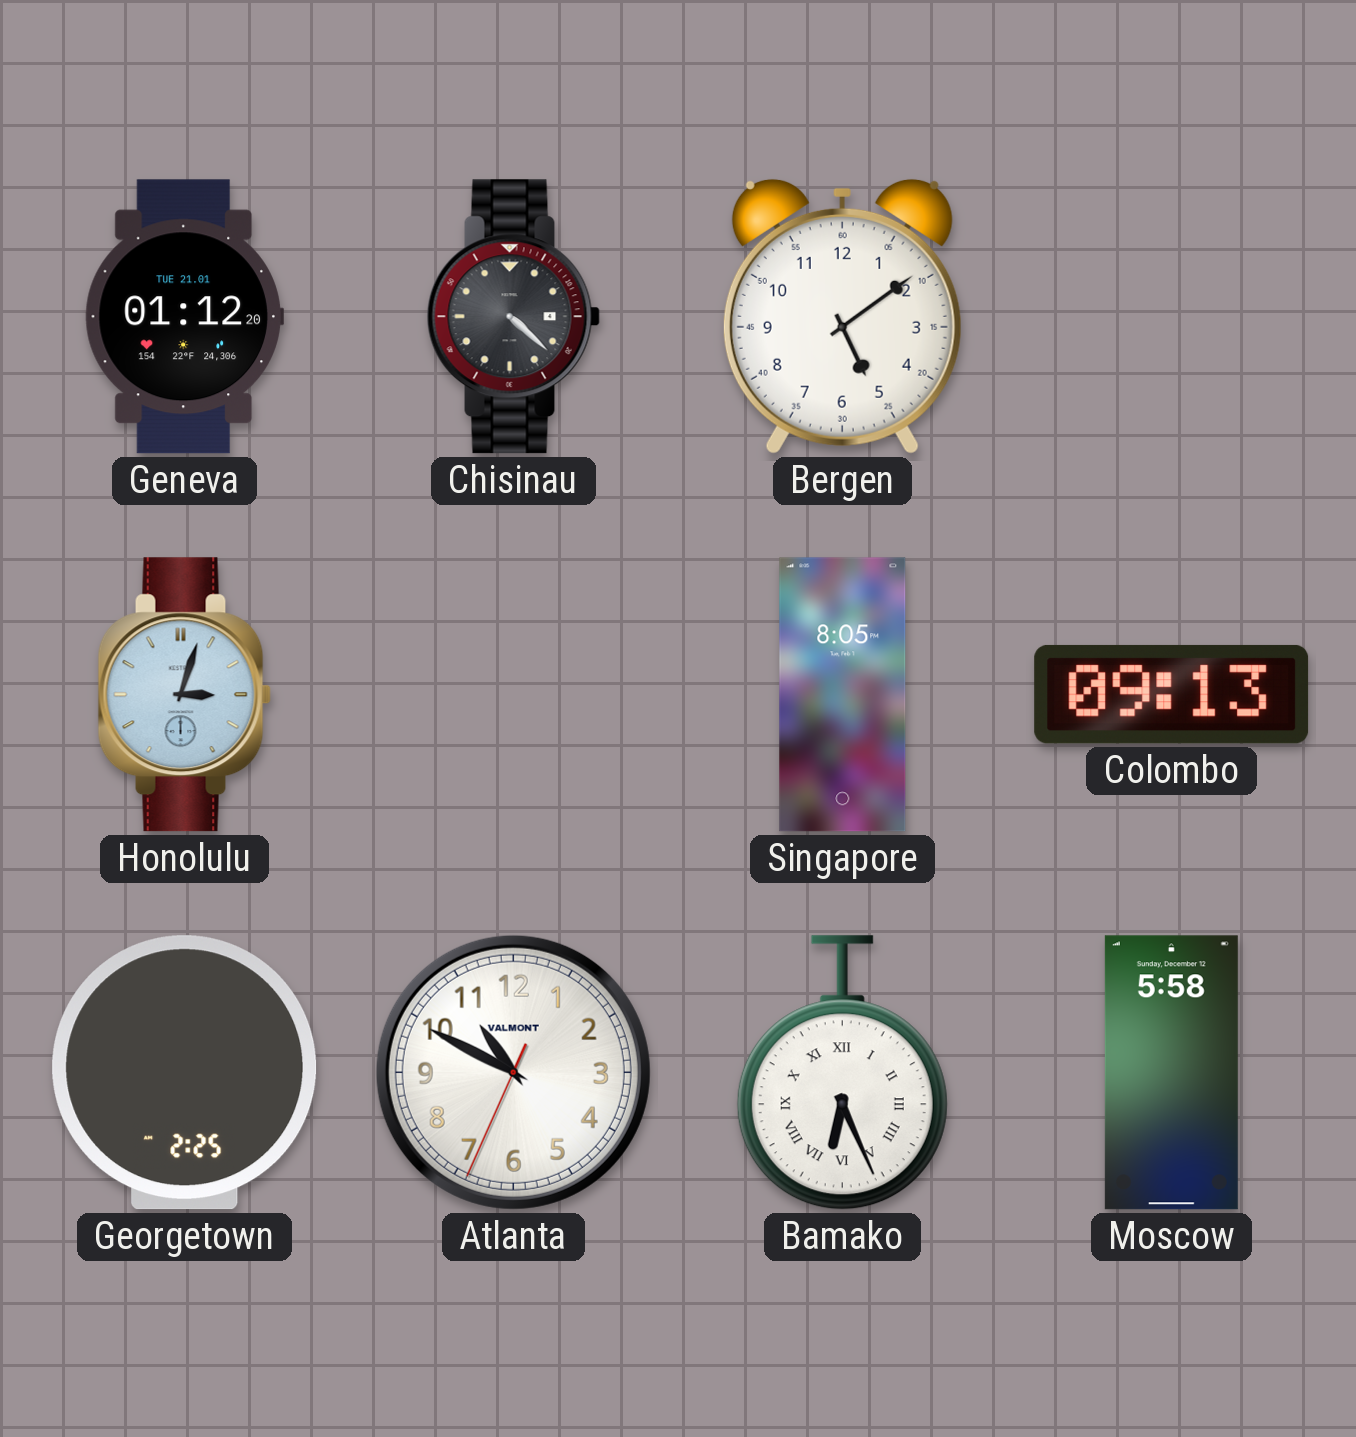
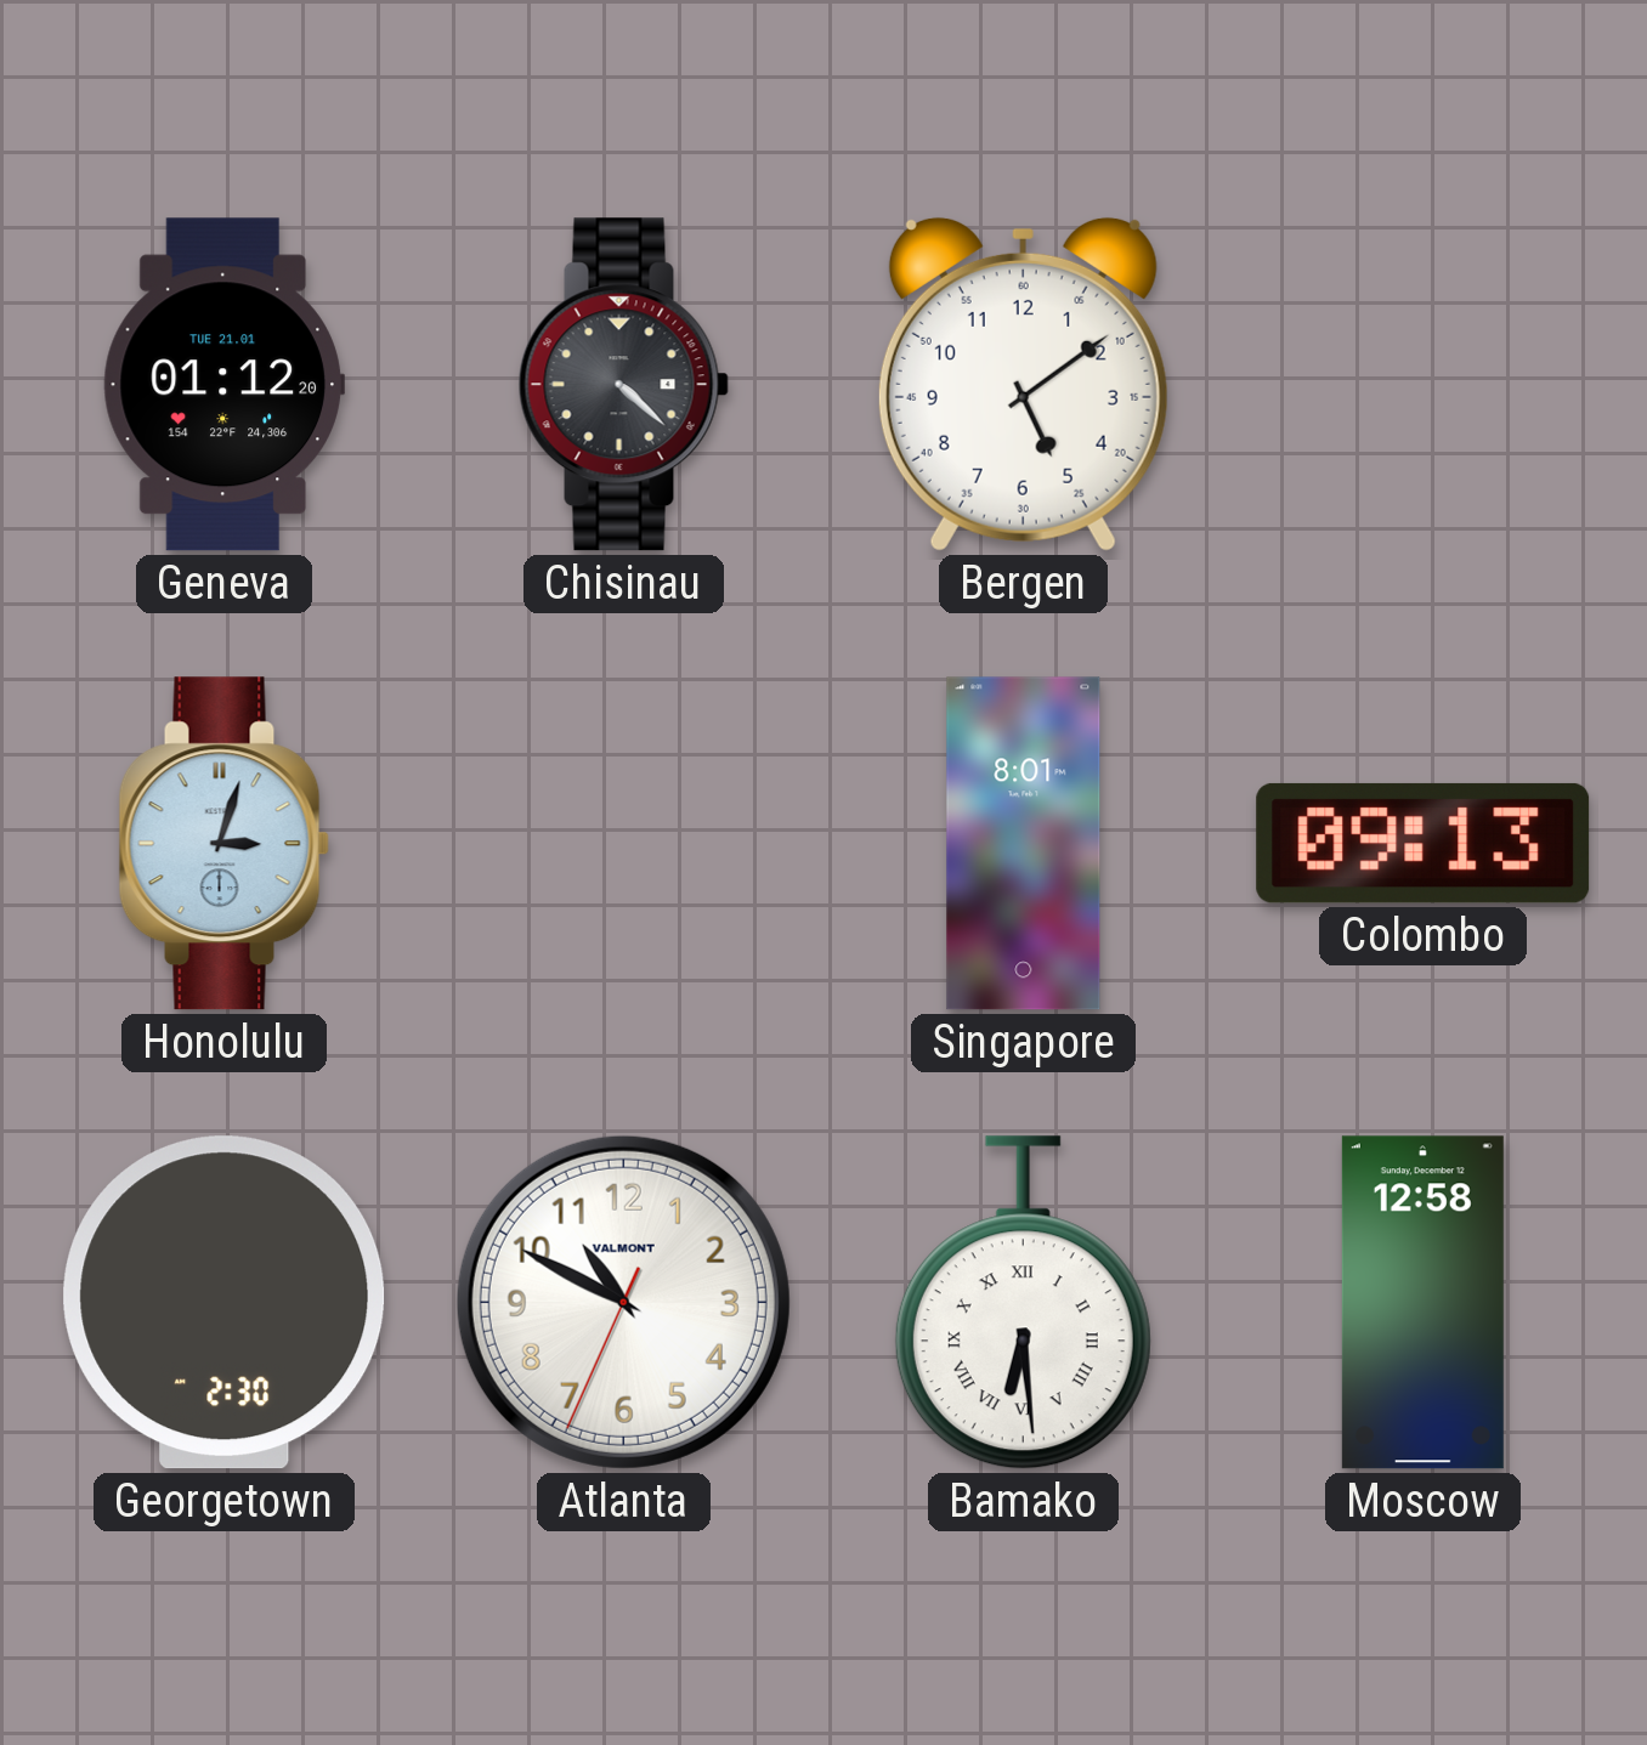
Singapore: 8:05 -> 8:01 (1024, 844)
Georgetown: 2:25 -> 2:30 (225, 1303)
Bamako: 6:26 -> 6:29 (1023, 1303)
Moscow: 5:58 -> 12:58 (1422, 1303)
